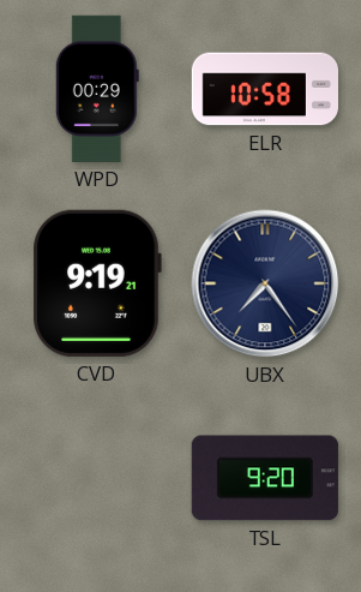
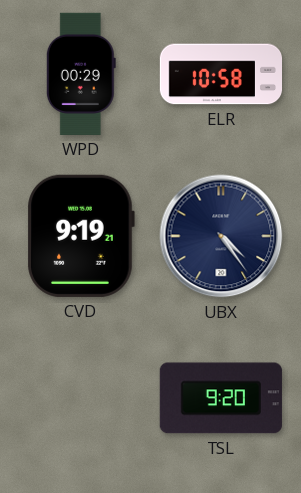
UBX: 7:24 -> 4:24 (221, 236)
